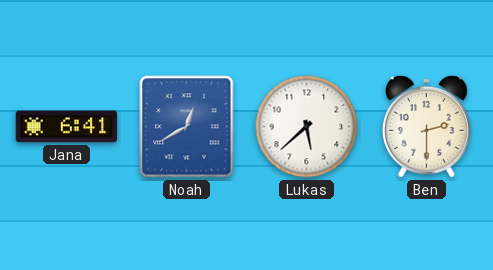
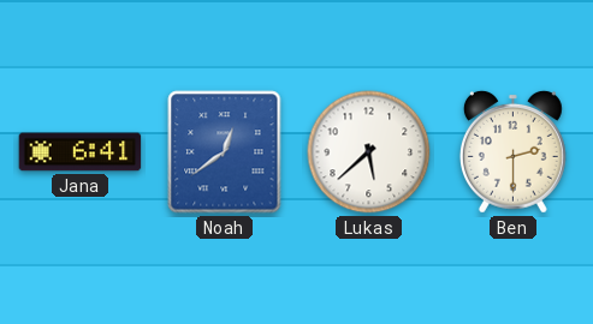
Noah: 12:40 -> 12:39 (225, 152)
